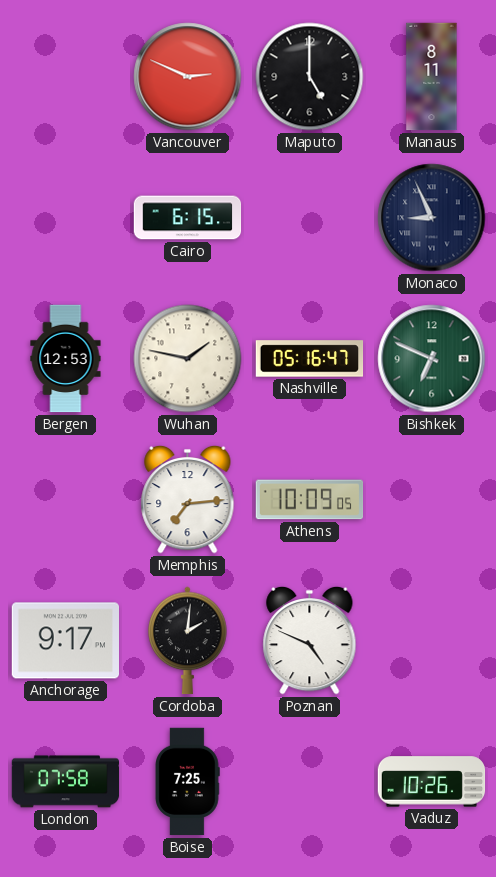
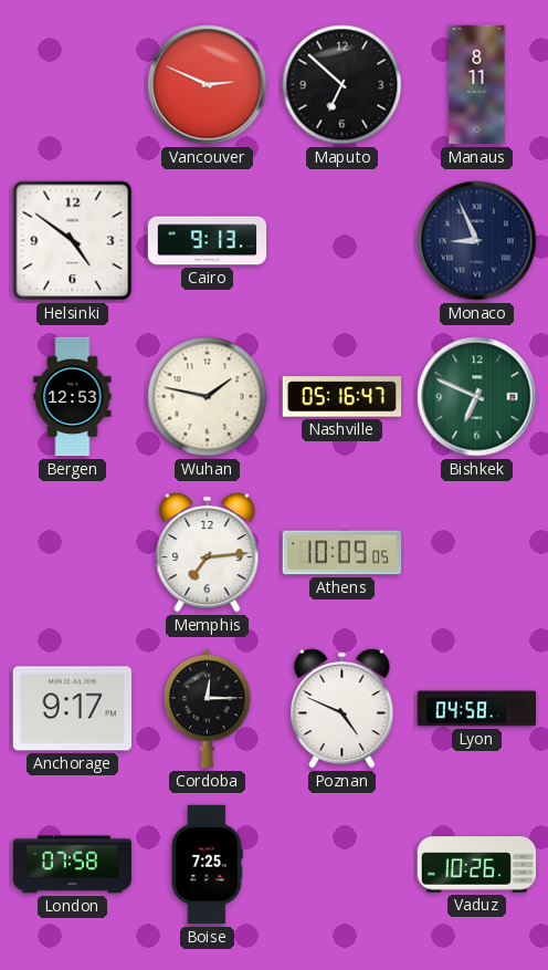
Maputo: 5:00 -> 6:52 (342, 85)
Helsinki: none -> 4:51 (73, 241)
Cairo: 6:15 -> 9:13 (208, 241)
Cordoba: 2:01 -> 12:15 (208, 709)
Lyon: none -> 04:58 (477, 709)
